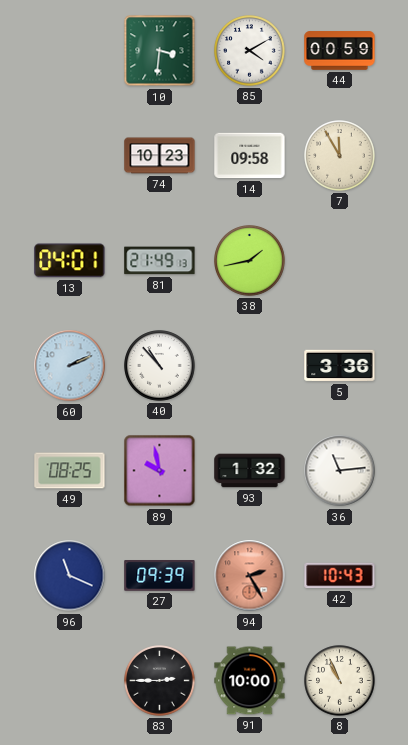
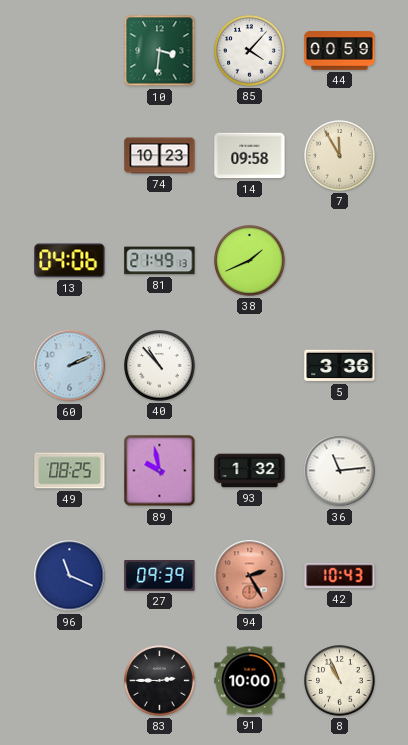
85: 4:10 -> 4:07 (250, 51)
13: 04:01 -> 04:06 (70, 261)
38: 1:43 -> 1:41 (250, 261)
